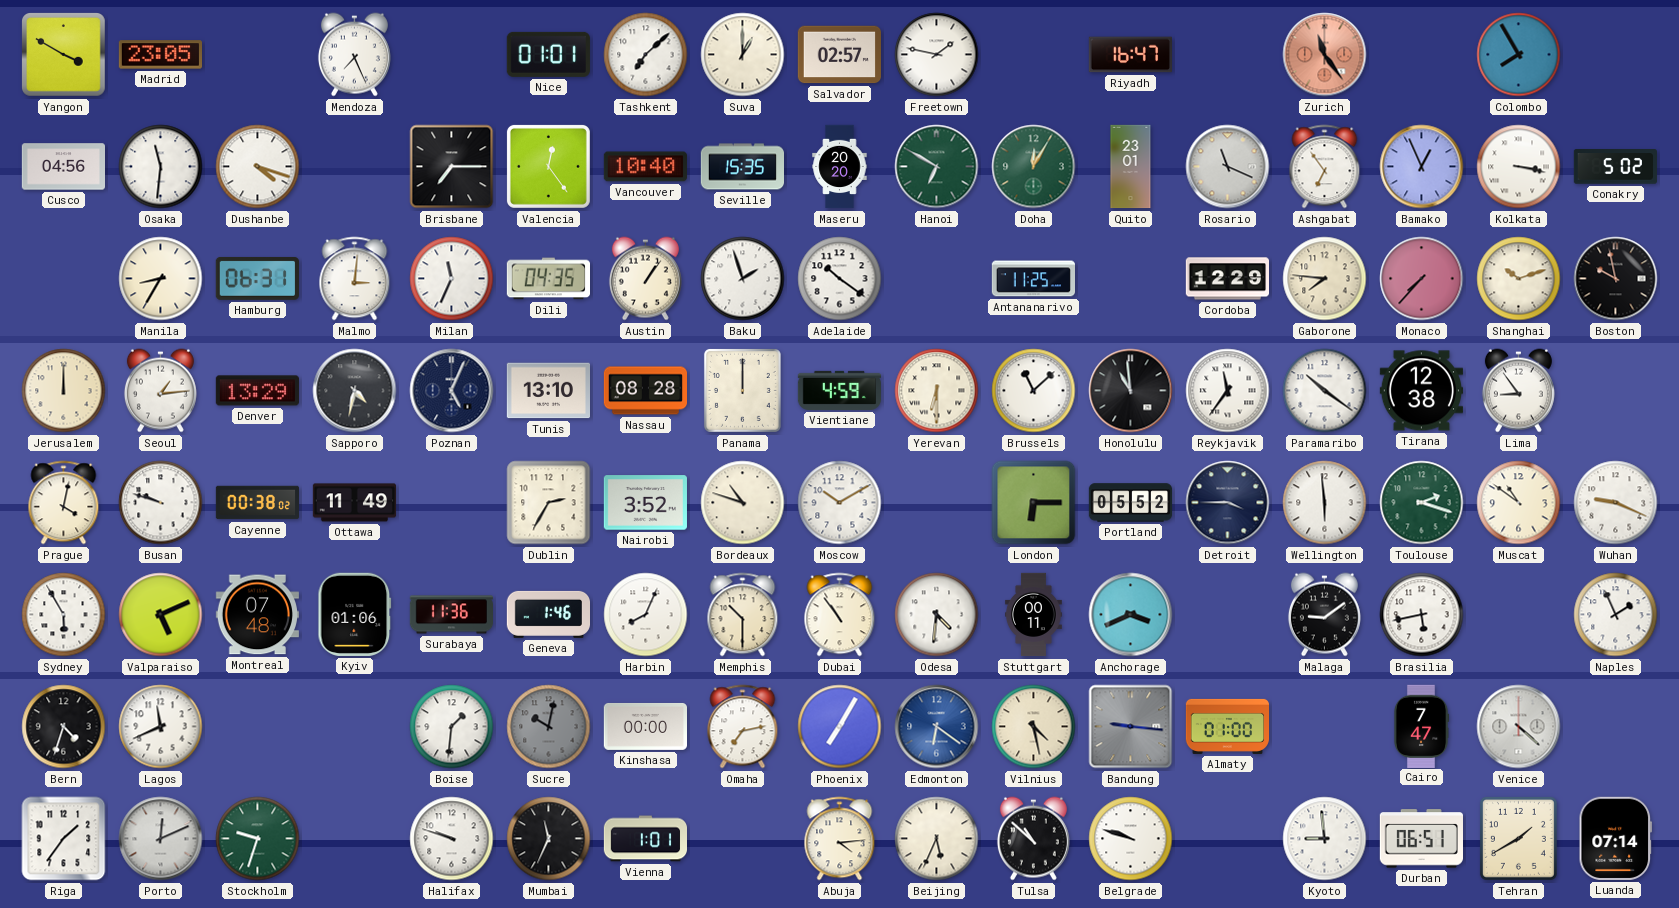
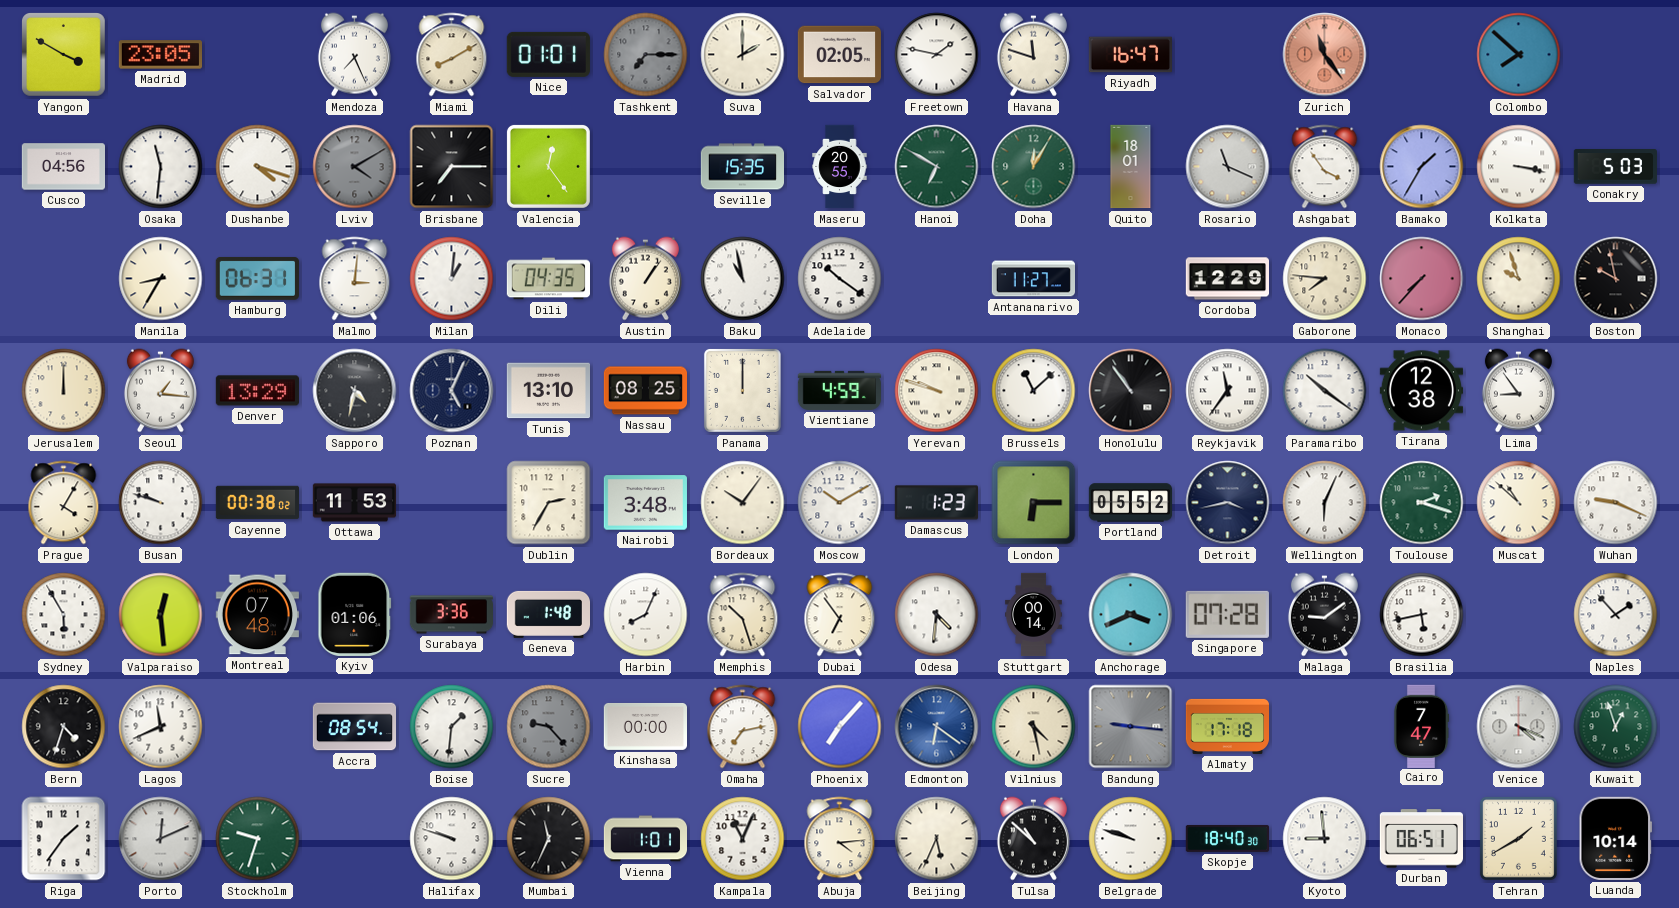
Miami: none -> 8:10 (452, 55)
Tashkent: 7:08 -> 7:15 (646, 55)
Tashkent dial: white -> grey (646, 55)
Suva: 1:00 -> 2:00 (743, 55)
Salvador: 02:57 -> 02:05 (839, 55)
Havana: none -> 11:48 (1033, 55)
Colombo: 7:55 -> 7:52 (1519, 55)
Lviv: none -> 4:10 (355, 167)
Vancouver: 10:40 -> none (645, 167)
Maseru: 20:20 -> 20:55 (840, 167)
Quito: 23:01 -> 18:01 (1131, 167)
Ashgabat: 6:54 -> 3:54 (1325, 167)
Bamako: 12:56 -> 1:35 (1422, 167)
Conakry: 5:02 -> 5:03 (1615, 167)
Milan: 11:34 -> 1:01 (452, 279)
Baku: 1:57 -> 10:58 (743, 279)
Antananarivo: 11:25 -> 11:27 (1033, 279)
Shanghai: 10:12 -> 9:57 (1519, 279)
Seoul: 1:14 -> 1:16 (160, 391)
Nassau: 08:28 -> 08:25 (646, 391)
Yerevan: 6:30 -> 9:48 (937, 391)
Honolulu: 10:59 -> 10:54 (1131, 391)
Prague: 4:02 -> 4:05 (64, 503)
Ottawa: 11:49 -> 11:53 (354, 503)
Nairobi: 3:52 -> 3:48 (645, 503)
Bordeaux: 10:48 -> 10:06 (743, 503)
Damascus: none -> 1:23 (936, 503)
Detroit: 3:45 -> 3:43 (1228, 503)
Wellington: 5:59 -> 6:04 (1325, 503)
Muscat: 10:51 -> 10:52 (1519, 503)
Valparaiso: 5:11 -> 12:29 (161, 615)
Surabaya: 11:36 -> 3:36 (451, 615)
Geneva: 1:46 -> 1:48 (548, 614)
Memphis: 10:30 -> 10:27 (743, 615)
Dubai: 10:54 -> 6:54 (840, 615)
Stuttgart: 00:11 -> 00:14 (1034, 615)
Singapore: none -> 07:28 (1227, 614)
Naples: 1:56 -> 1:53 (1616, 615)
Accra: none -> 08:54 (355, 727)
Sucre: 10:02 -> 9:23 (549, 727)
Phoenix: 7:05 -> 7:07 (840, 727)
Almaty: 01:00 -> 17:18 (1228, 726)
Venice: 4:22 -> 4:19 (1519, 727)
Kuwait: none -> 12:57 (1616, 727)
Kampala: none -> 11:04 (743, 839)
Skopje: none -> 18:40 (1227, 838)
Luanda: 07:14 -> 10:14 (1615, 838)
